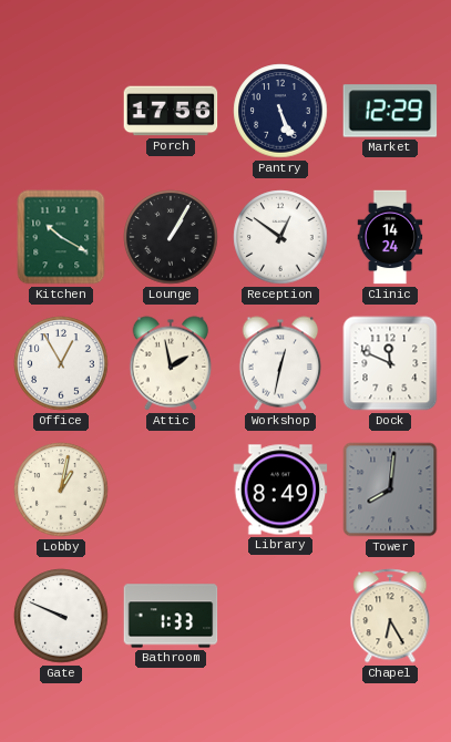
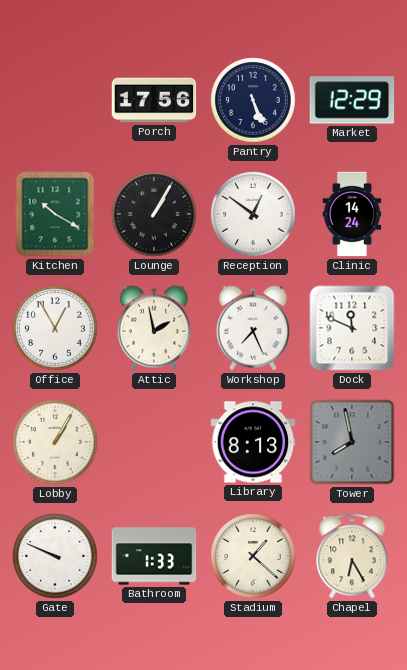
Workshop: 12:32 -> 7:26 (253, 328)
Lobby: 1:02 -> 1:05 (55, 442)
Library: 8:49 -> 8:13 (253, 442)
Tower: 8:01 -> 7:58 (352, 442)
Stadium: none -> 1:22 (253, 556)
